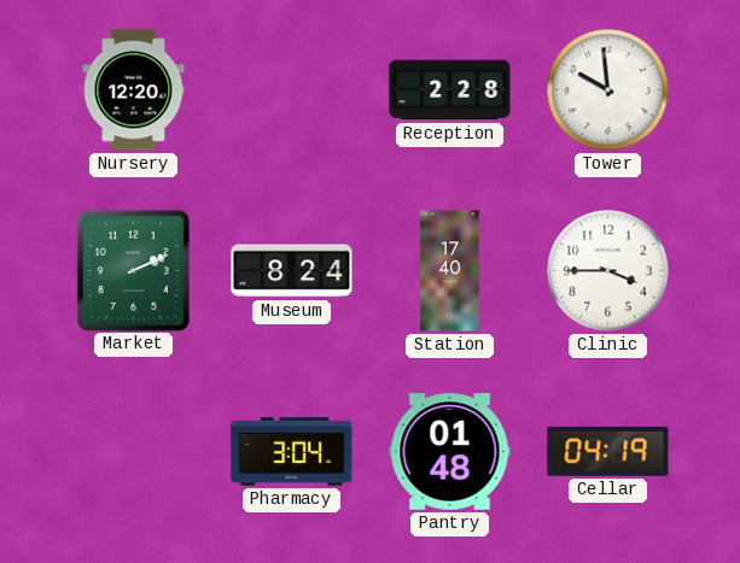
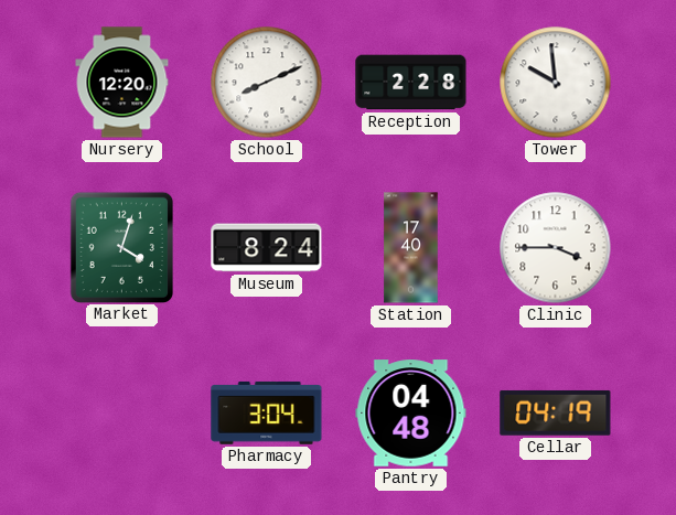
School: none -> 8:11 (267, 83)
Market: 2:11 -> 4:03 (121, 247)
Pantry: 01:48 -> 04:48 (411, 414)
